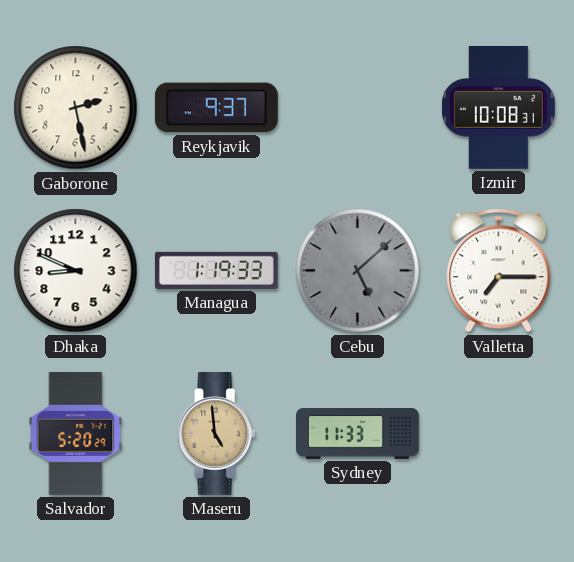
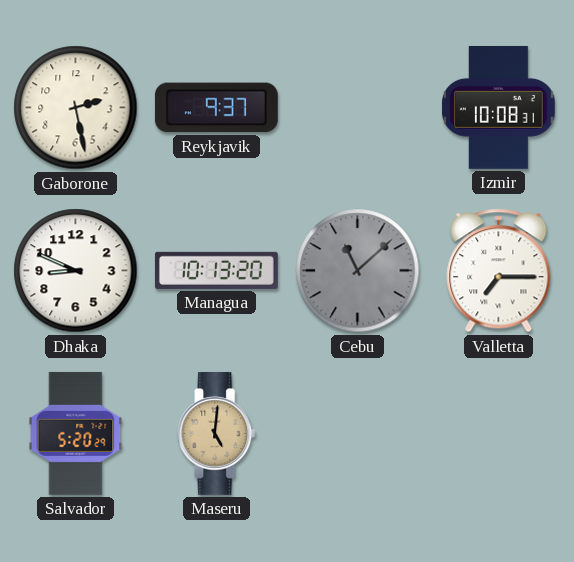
Managua: 1:19 -> 10:13 (216, 270)
Cebu: 5:08 -> 11:08 (358, 271)
Maseru: 4:59 -> 5:01 (217, 433)
Sydney: 11:33 -> none (358, 434)
